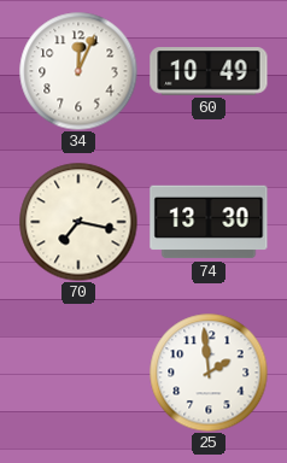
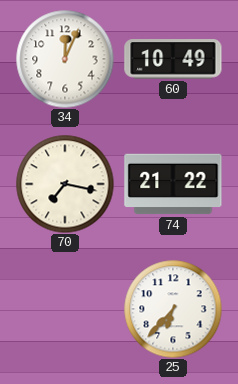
74: 13:30 -> 21:22 (173, 184)
25: 1:59 -> 6:37 (173, 309)
